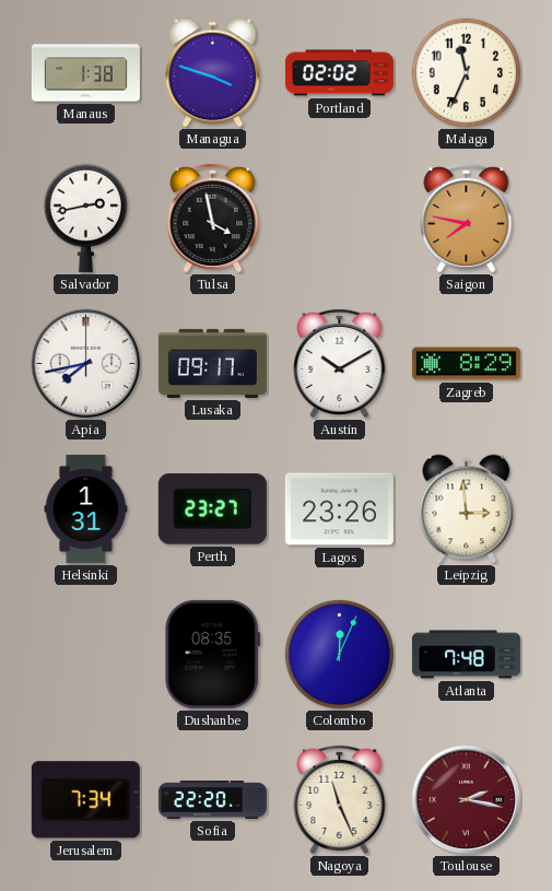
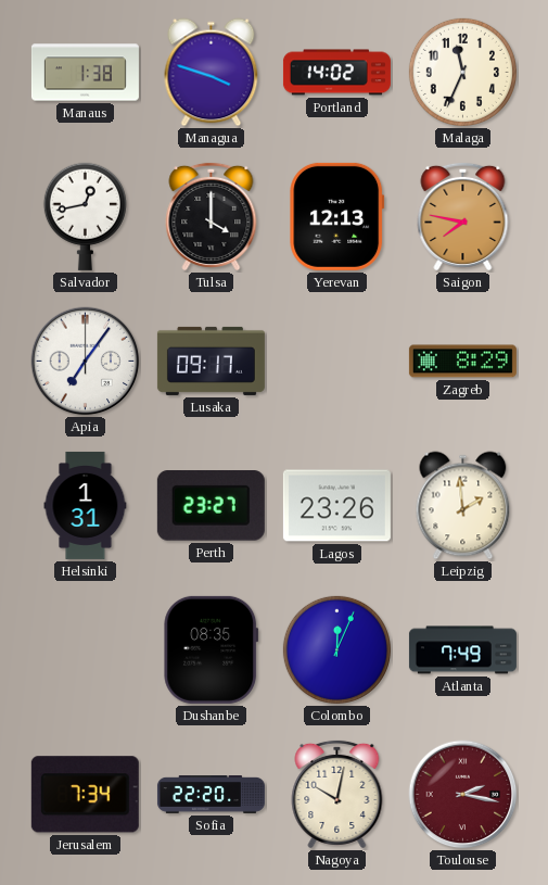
Portland: 02:02 -> 14:02 (336, 73)
Salvador: 2:43 -> 12:43 (85, 216)
Tulsa: 3:58 -> 4:00 (212, 216)
Yerevan: none -> 12:13 (337, 216)
Apia: 7:43 -> 7:06 (86, 362)
Austin: 10:10 -> none (340, 363)
Leipzig: 2:59 -> 1:59 (463, 506)
Atlanta: 7:48 -> 7:49 (462, 650)
Nagoya: 11:26 -> 10:02 (337, 794)
